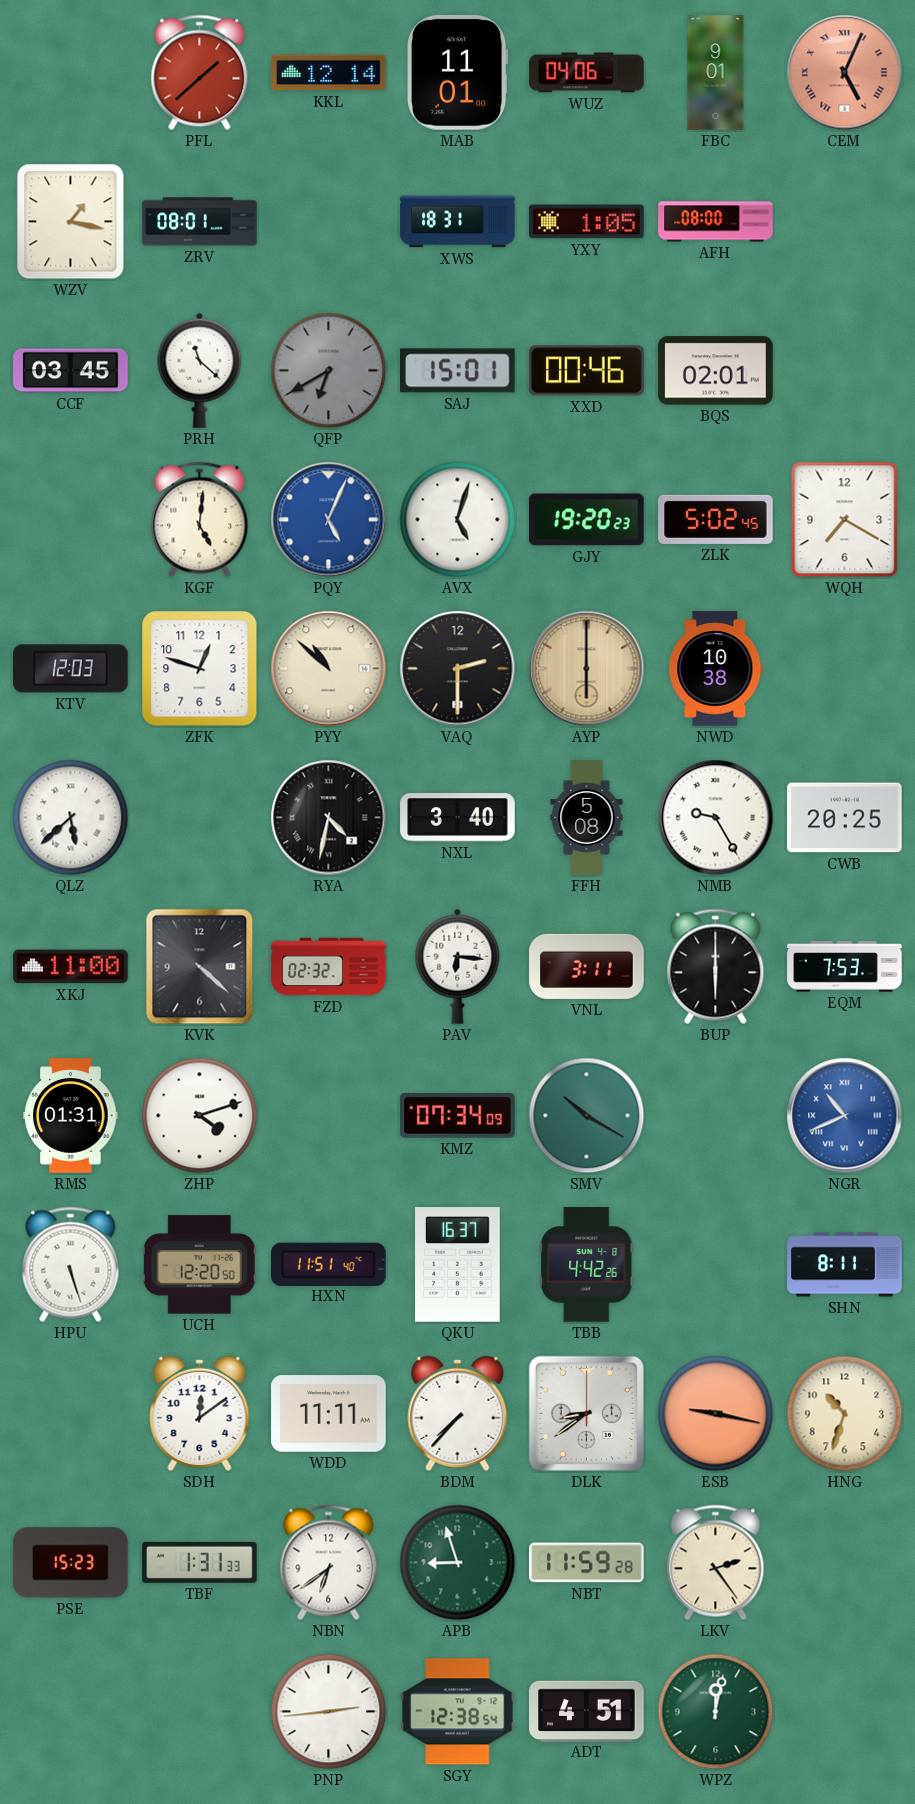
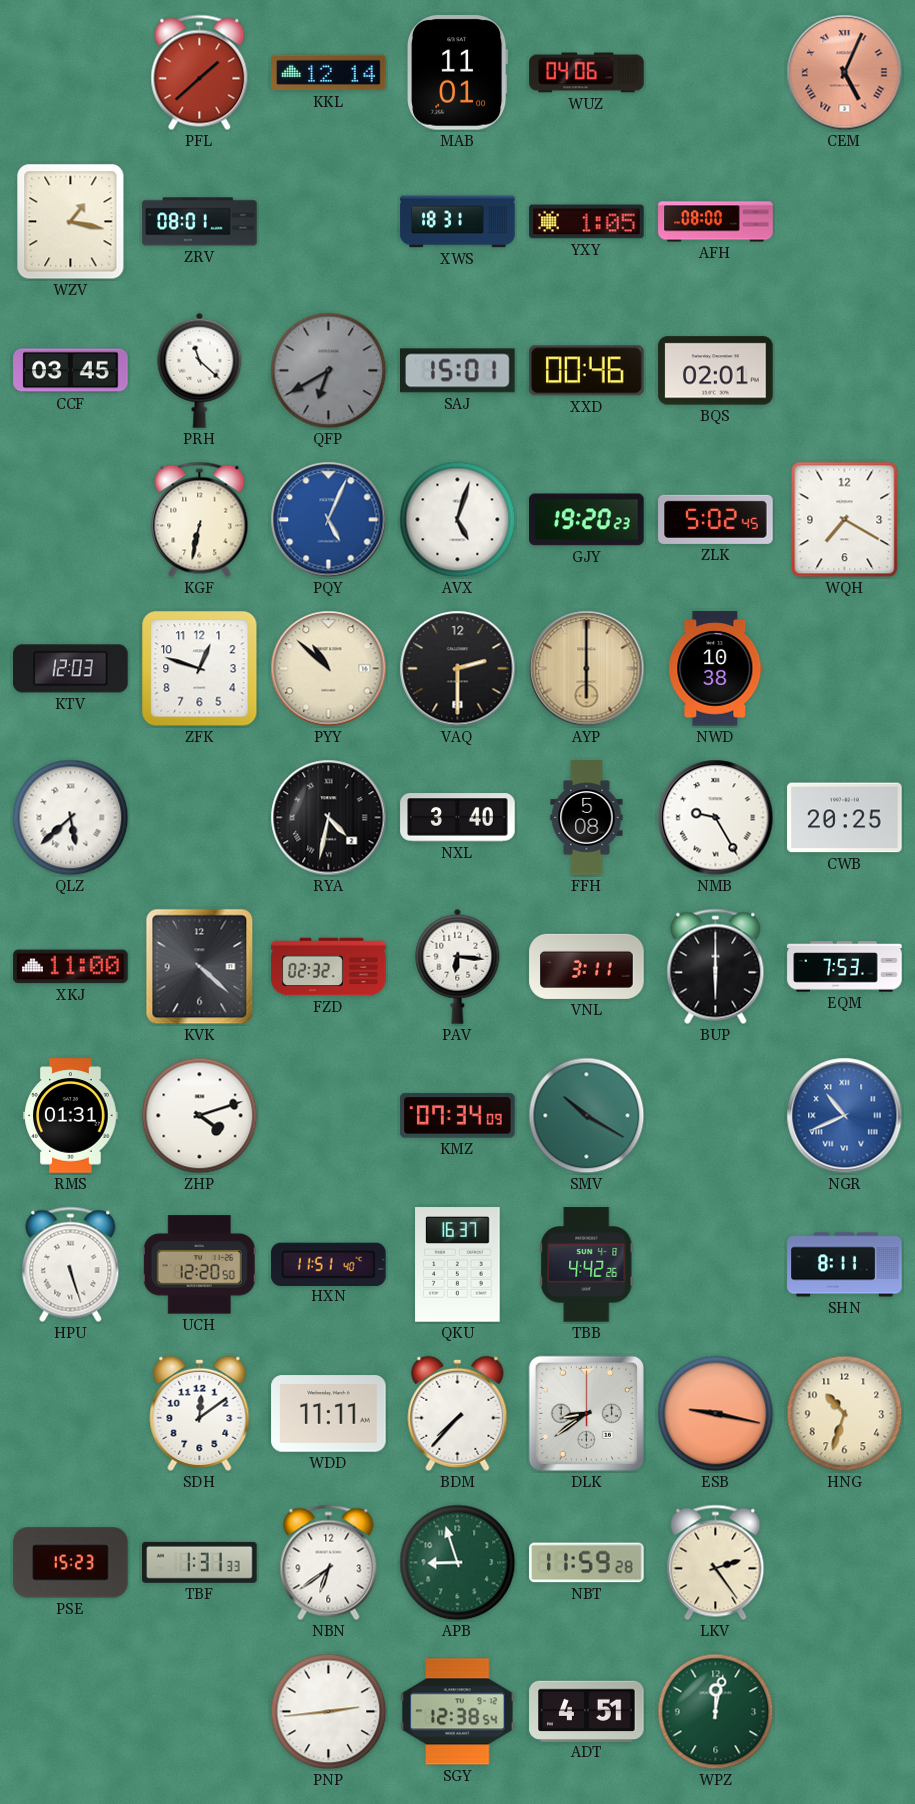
FBC: 9:01 -> none (716, 73)
KGF: 5:01 -> 6:32 (200, 520)
